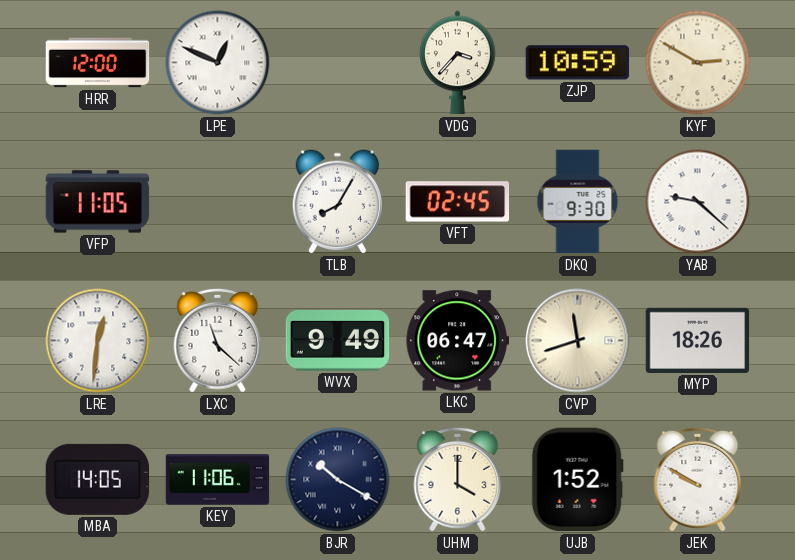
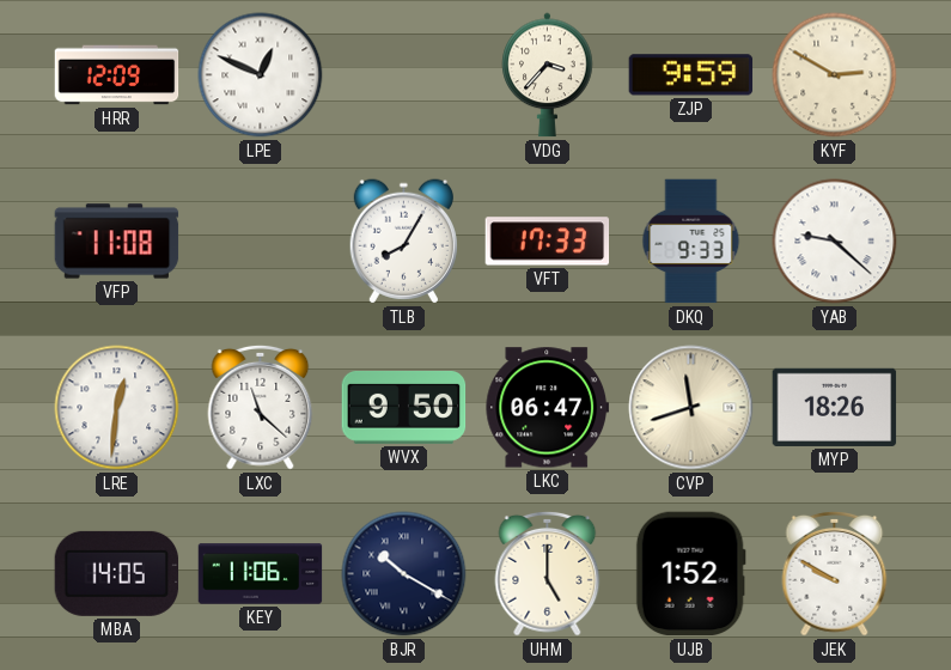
HRR: 12:00 -> 12:09 (117, 75)
ZJP: 10:59 -> 9:59 (691, 75)
VFP: 11:05 -> 11:08 (117, 242)
VFT: 02:45 -> 17:33 (548, 242)
DKQ: 9:30 -> 9:33 (691, 242)
WVX: 9:49 -> 9:50 (404, 407)
UHM: 4:00 -> 5:00 (548, 573)
